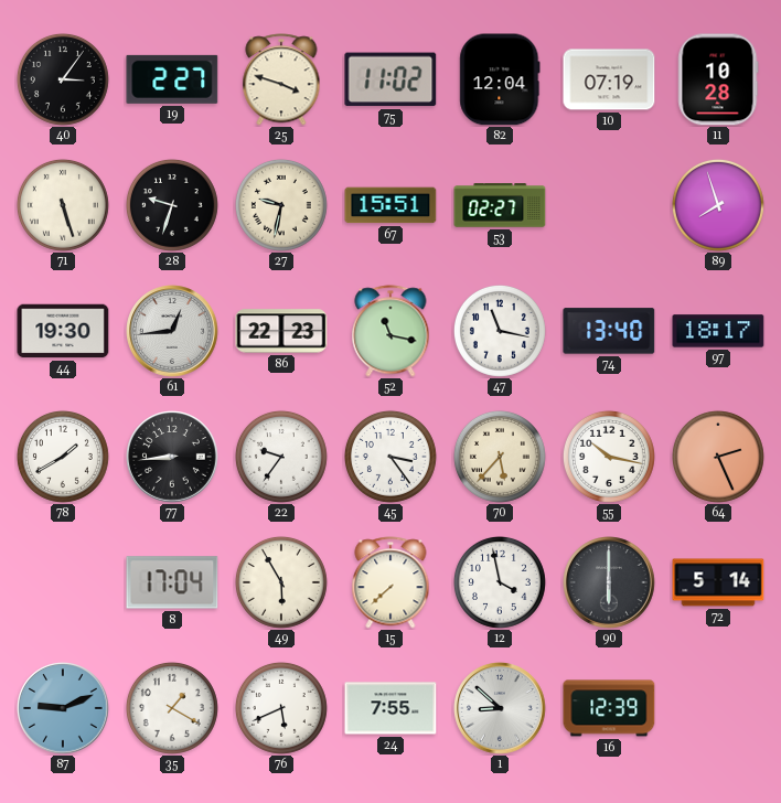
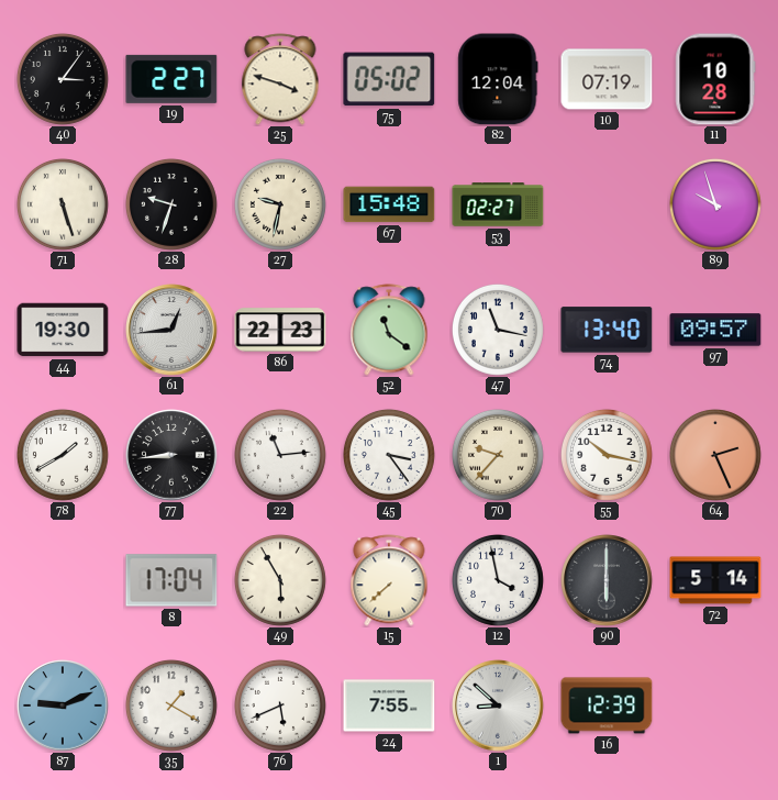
75: 11:02 -> 05:02 (389, 79)
67: 15:51 -> 15:48 (389, 204)
89: 7:57 -> 9:57 (715, 204)
52: 11:17 -> 11:21 (389, 330)
97: 18:17 -> 09:57 (715, 330)
22: 9:36 -> 11:14 (280, 455)
70: 5:37 -> 9:37 (498, 455)
